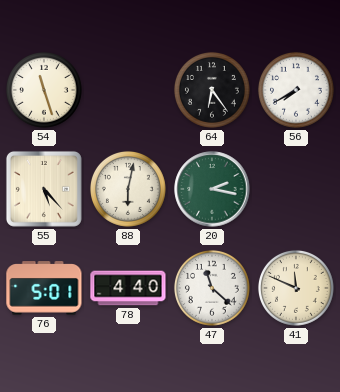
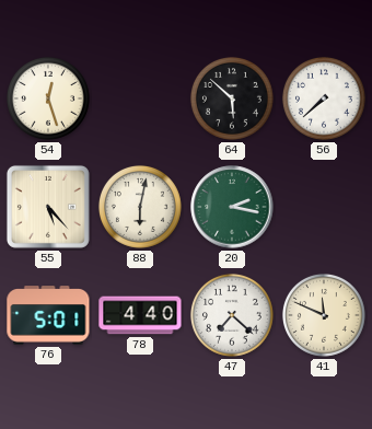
54: 11:27 -> 12:27 (48, 98)
64: 6:24 -> 5:52 (232, 98)
56: 7:40 -> 7:38 (324, 98)
47: 11:22 -> 7:22 (232, 315)
